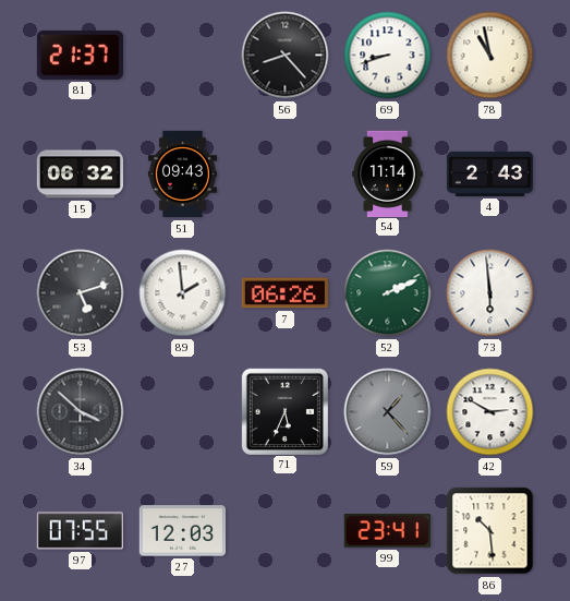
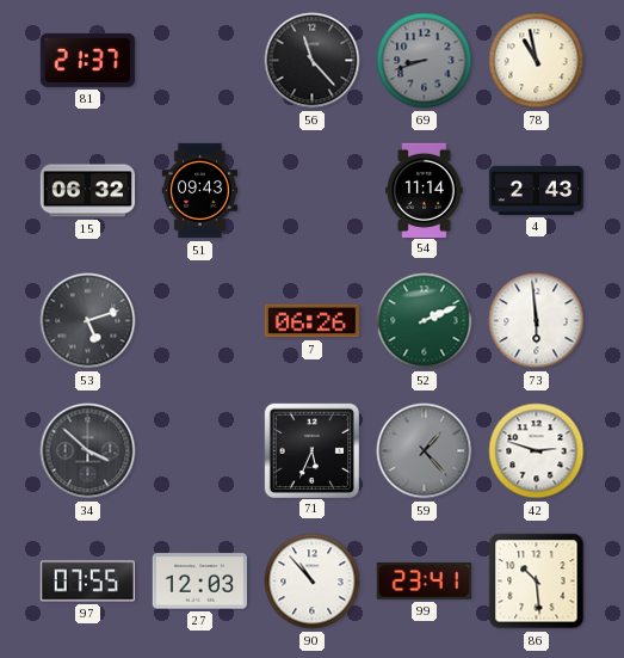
56: 8:23 -> 11:23 (313, 61)
69 dial: white -> grey (425, 61)
89: 1:59 -> none (183, 293)
42: 2:50 -> 2:48 (537, 451)
90: none -> 10:53 (313, 582)
